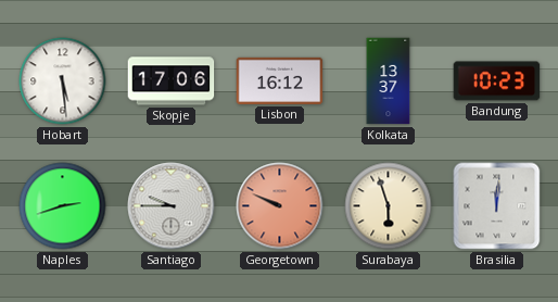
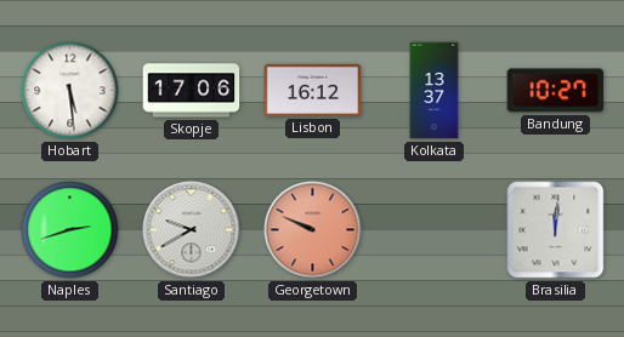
Bandung: 10:23 -> 10:27 (556, 91)
Santiago: 9:45 -> 9:40 (192, 230)
Surabaya: 5:57 -> none (389, 206)
